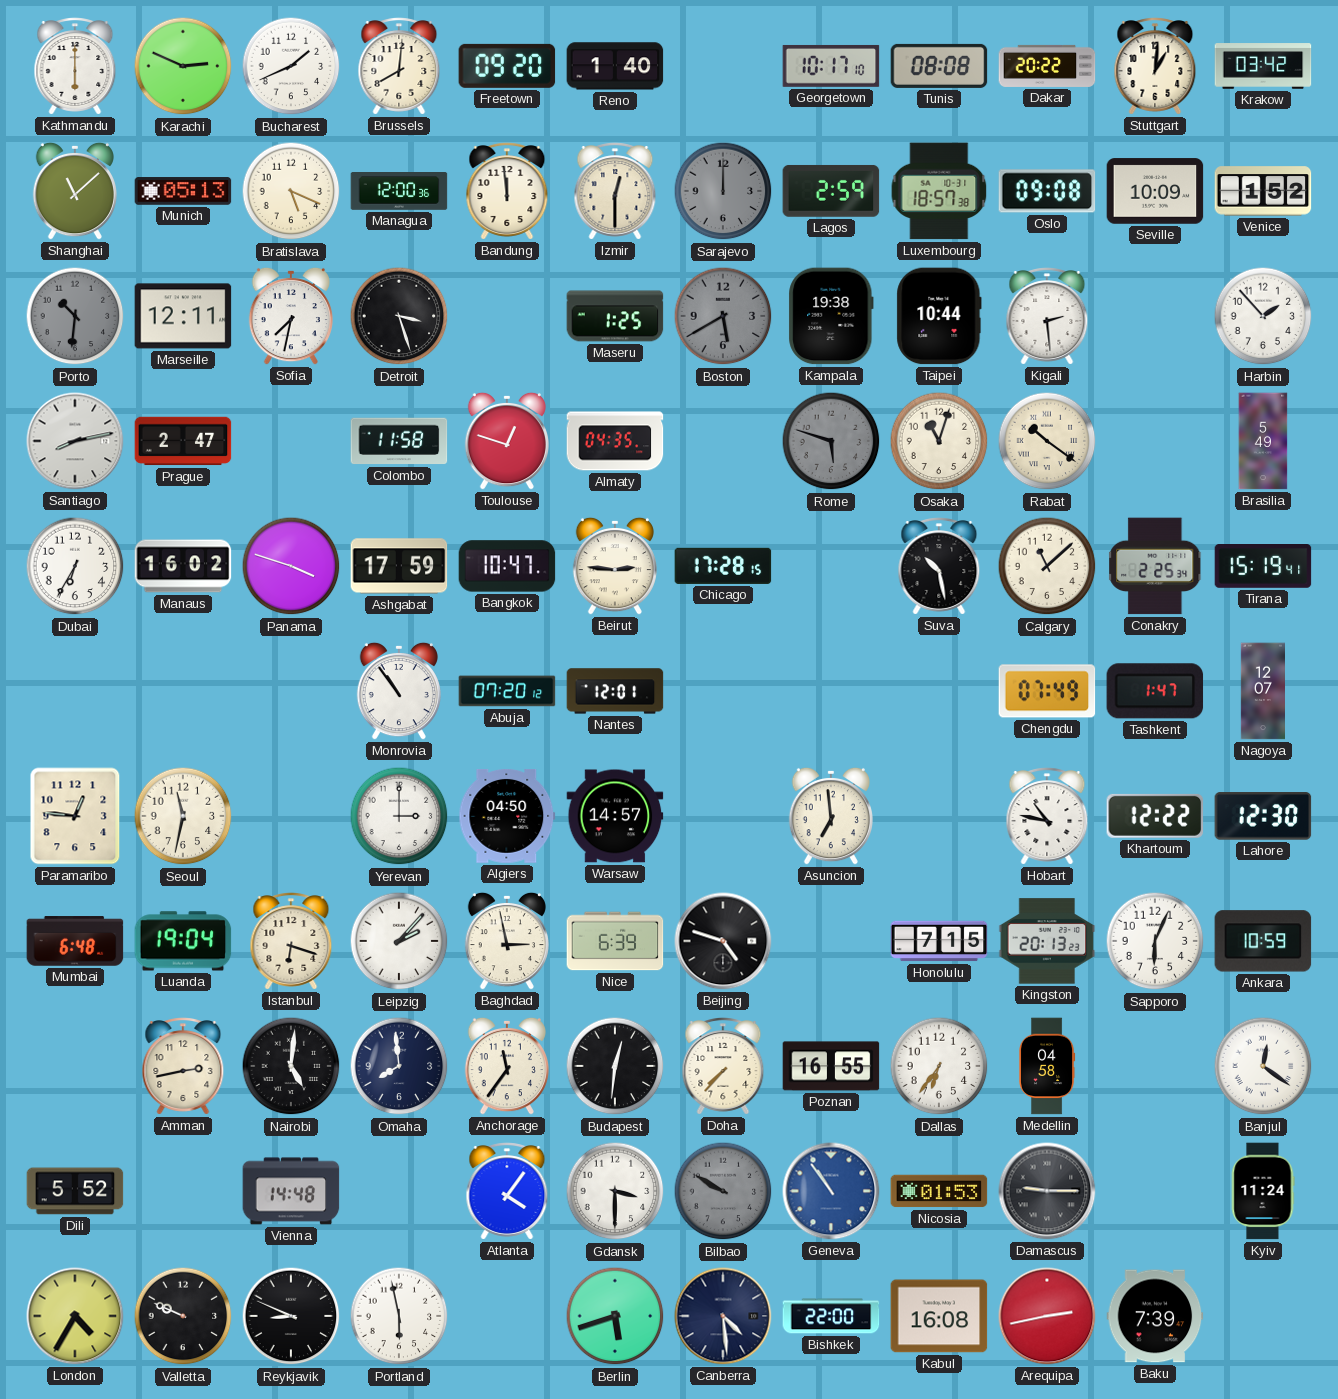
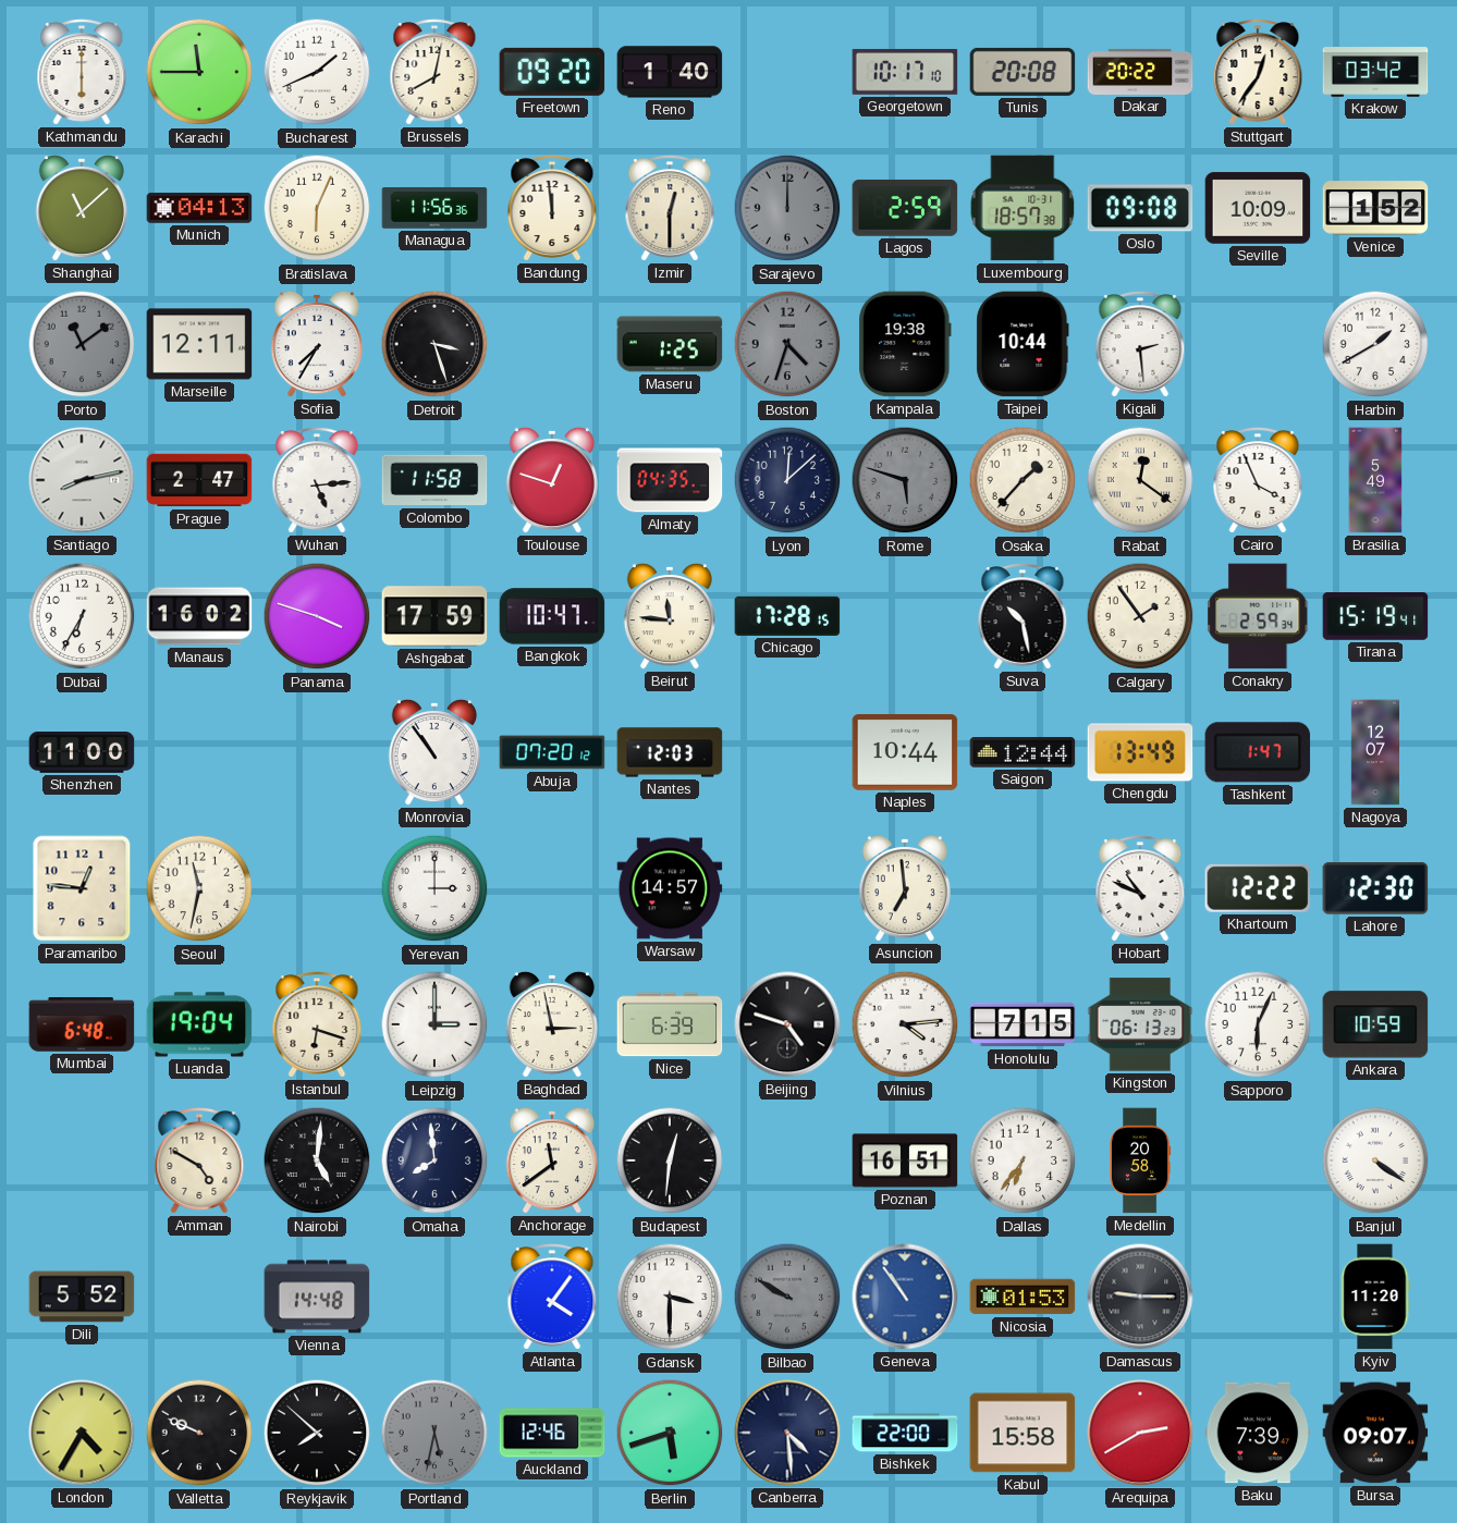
Karachi: 2:49 -> 11:45 (199, 72)
Brussels: 8:01 -> 8:02 (434, 72)
Tunis: 08:08 -> 20:08 (1023, 72)
Stuttgart: 1:01 -> 12:36 (1258, 72)
Munich: 05:13 -> 04:13 (199, 208)
Bratislava: 5:19 -> 6:04 (317, 208)
Managua: 12:00 -> 11:56 (434, 209)
Porto: 10:31 -> 11:09 (82, 344)
Sofia: 7:32 -> 7:35 (317, 344)
Boston: 5:40 -> 4:33 (787, 344)
Harbin: 1:53 -> 1:40 (1375, 344)
Wuhan: none -> 5:14 (317, 480)
Lyon: none -> 12:08 (787, 480)
Osaka: 11:03 -> 1:37 (1023, 480)
Rabat: 10:21 -> 12:21 (1140, 480)
Cairo: none -> 3:56 (1258, 480)
Beirut: 2:46 -> 11:46 (670, 616)
Calgary: 11:08 -> 1:54 (1140, 616)
Conakry: 2:25 -> 2:59 (1258, 616)
Shenzhen: none -> 11:00 (82, 752)
Nantes: 12:01 -> 12:03 (670, 752)
Naples: none -> 10:44 (905, 753)
Saigon: none -> 12:44 (1023, 752)
Chengdu: 07:49 -> 13:49 (1140, 752)
Algiers: 04:50 -> none (507, 817)
Hobart: 10:47 -> 10:49 (1140, 888)
Leipzig: 2:07 -> 3:00 (434, 1024)
Vilnius: none -> 4:14 (905, 1024)
Kingston: 20:13 -> 06:13 (1140, 1024)
Amman: 2:43 -> 4:50 (199, 1160)
Anchorage: 11:36 -> 11:39 (552, 1160)
Doha: 7:37 -> none (723, 1066)
Poznan: 16:55 -> 16:51 (905, 1160)
Medellin: 04:58 -> 20:58 (1140, 1160)
Banjul: 12:21 -> 4:21 (1375, 1160)
Kyiv: 11:24 -> 11:20 (1375, 1297)
Reykjavik: 8:49 -> 7:52 (317, 1433)
Portland: 5:58 -> 5:32 (434, 1433)
Portland dial: white -> grey (434, 1433)
Auckland: none -> 12:46 (552, 1433)
Kabul: 16:08 -> 15:58 (1023, 1433)
Arequipa: 2:43 -> 2:40 (1140, 1433)
Bursa: none -> 09:07 (1375, 1433)
